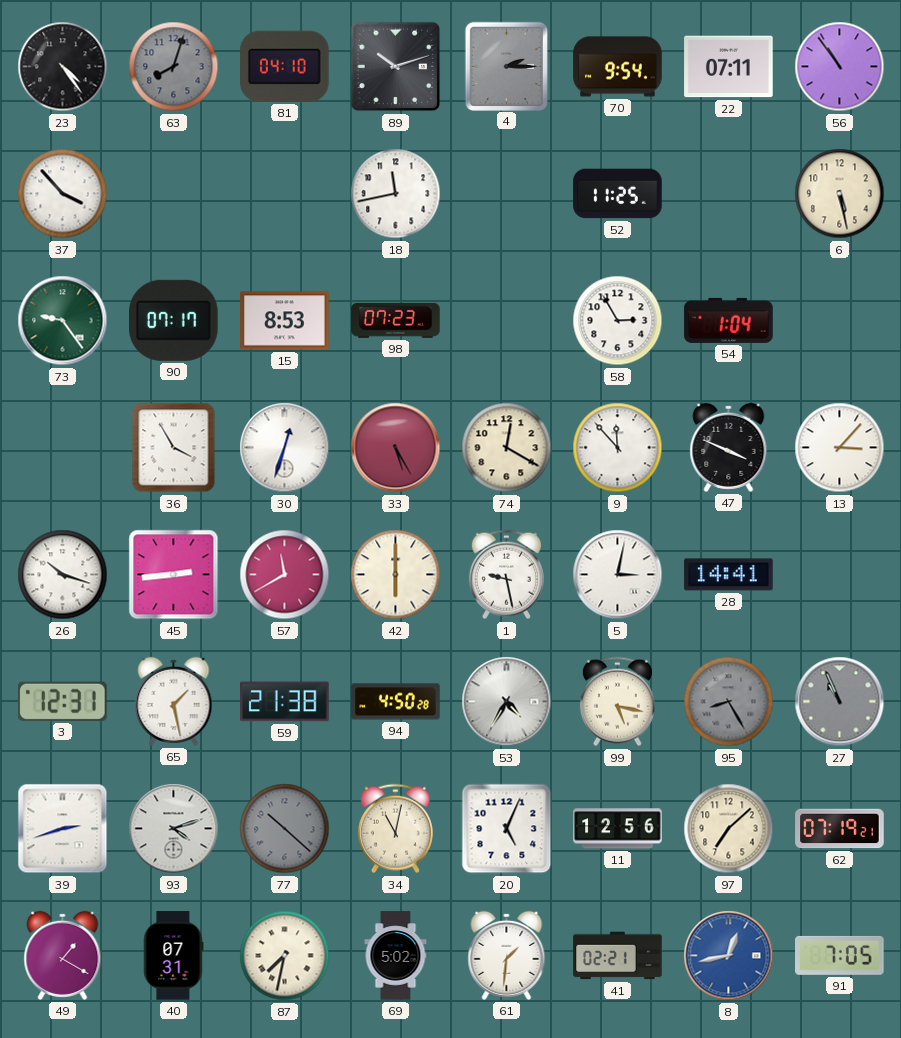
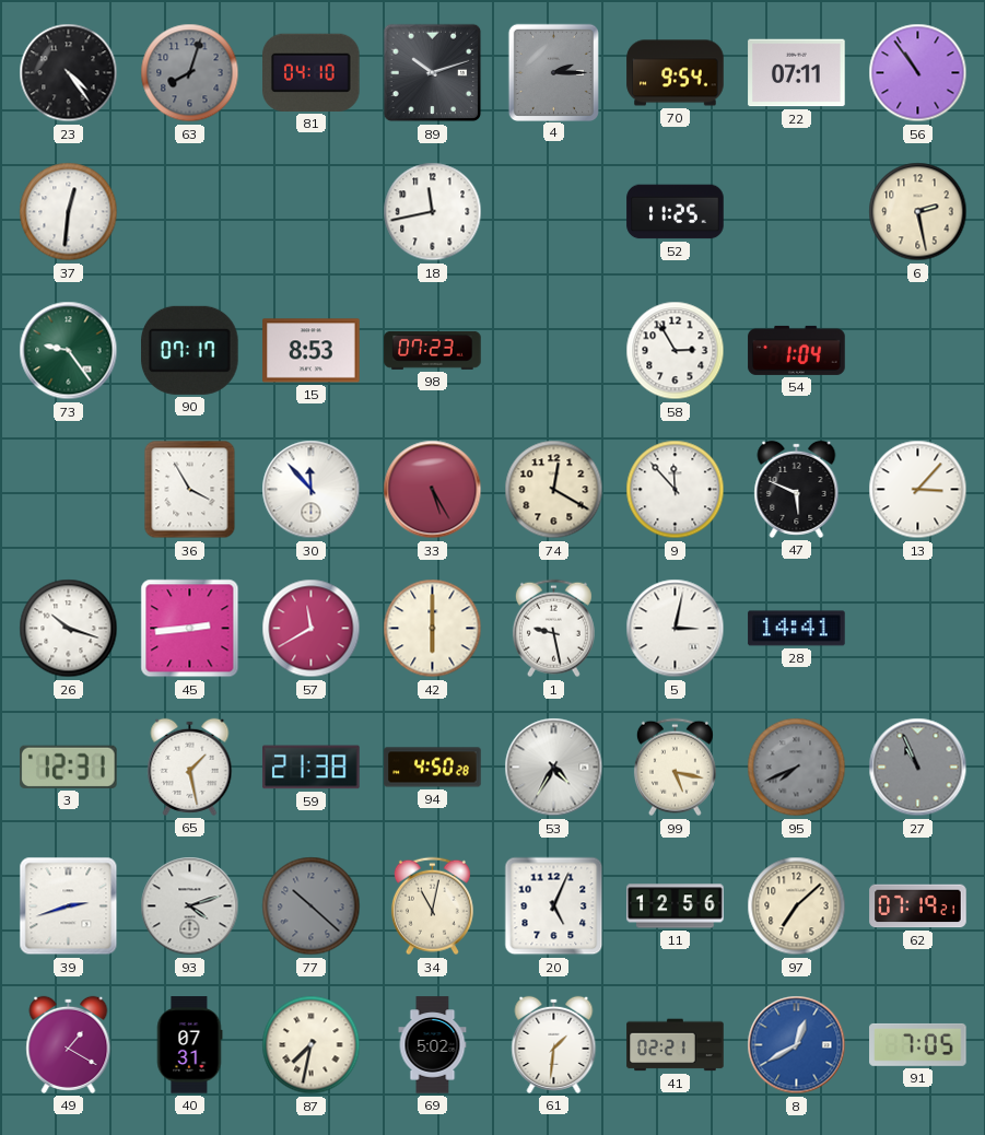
37: 3:53 -> 12:31 (69, 212)
6: 5:28 -> 2:28 (918, 212)
30: 12:33 -> 11:53 (312, 490)
47: 3:49 -> 5:49 (797, 489)
95: 8:25 -> 7:41 (797, 768)
8: 12:43 -> 12:40 (797, 1045)
